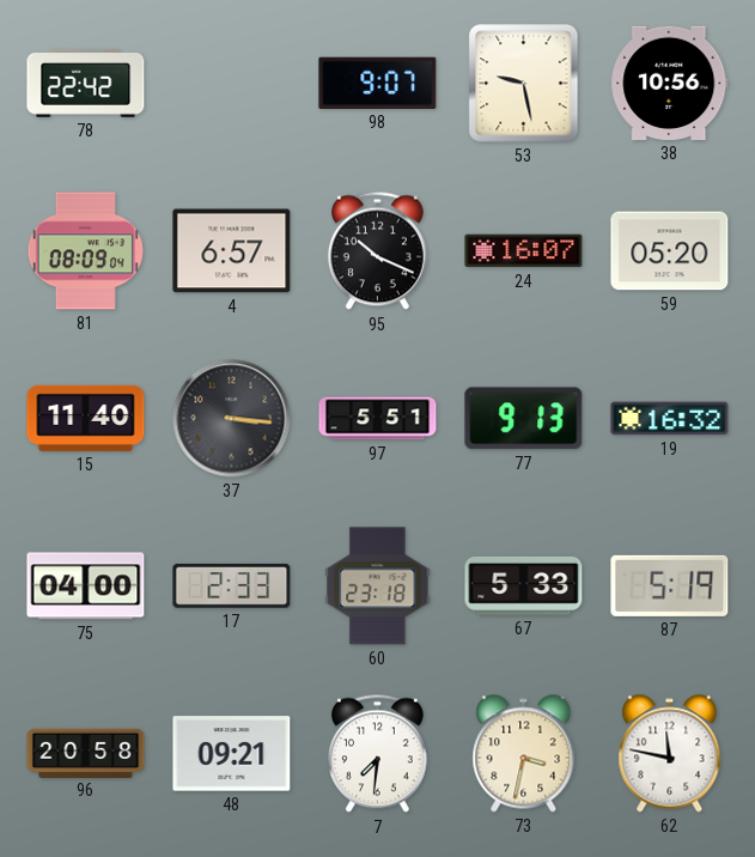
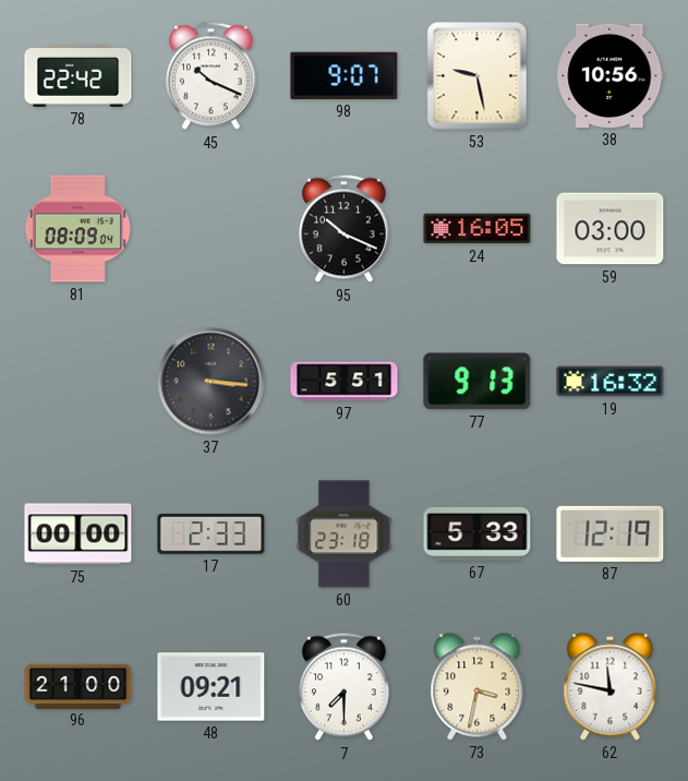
45: none -> 10:19 (210, 76)
4: 6:57 -> none (232, 251)
24: 16:07 -> 16:05 (478, 229)
59: 05:20 -> 03:00 (611, 229)
15: 11:40 -> none (86, 418)
75: 04:00 -> 00:00 (79, 534)
87: 5:19 -> 12:19 (611, 533)
96: 20:58 -> 21:00 (79, 686)
7: 7:31 -> 7:30 (343, 687)
